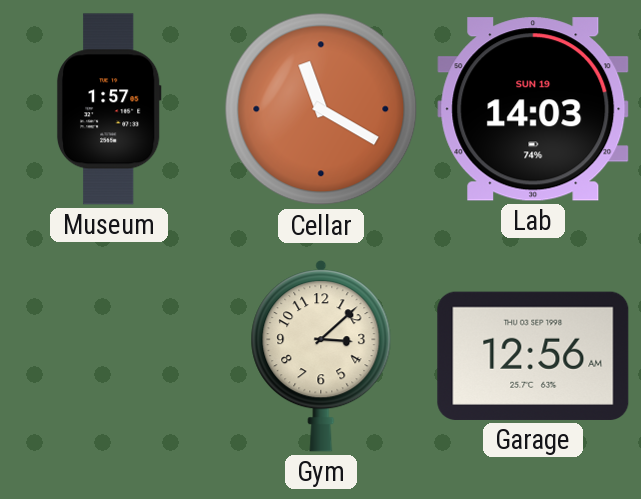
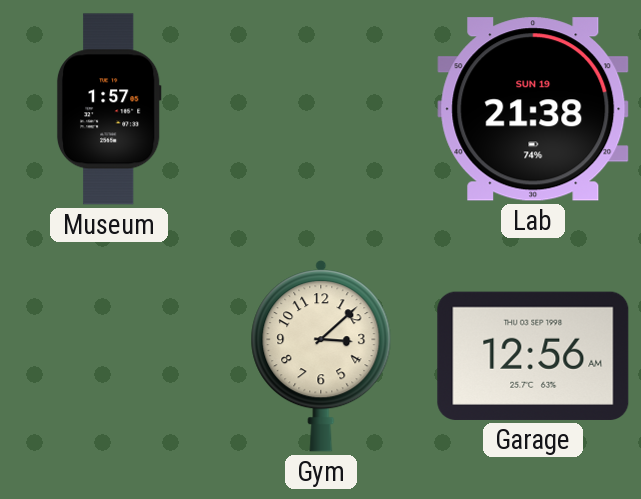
Cellar: 11:20 -> none (321, 109)
Lab: 14:03 -> 21:38 (533, 109)
